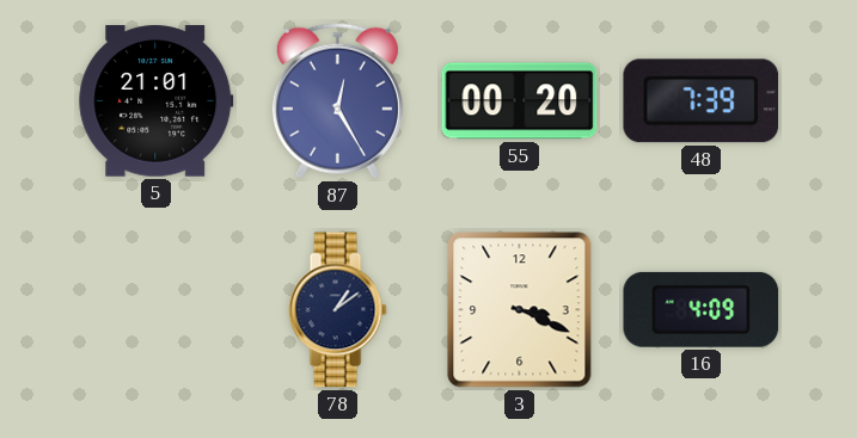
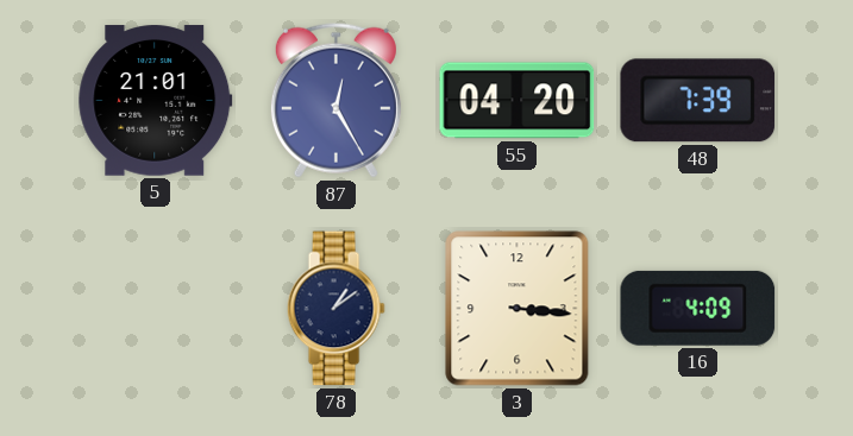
55: 00:20 -> 04:20 (518, 101)
3: 3:19 -> 3:16 (518, 309)
